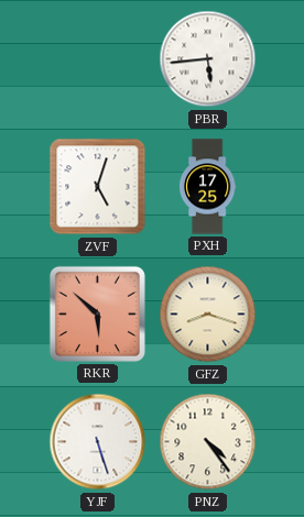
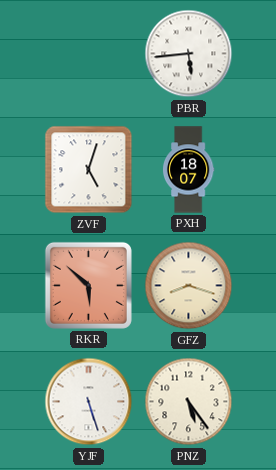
PXH: 17:25 -> 18:07 (188, 170)
PNZ: 4:24 -> 5:24 (189, 402)
